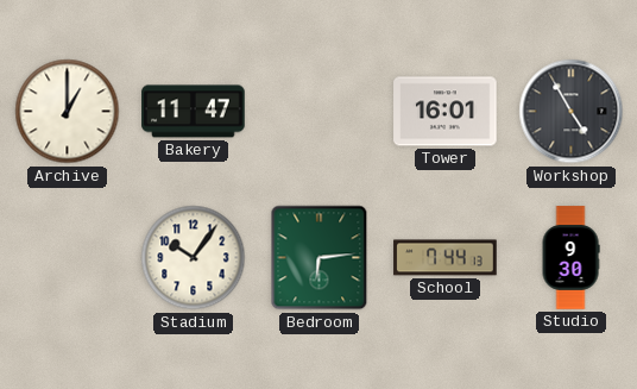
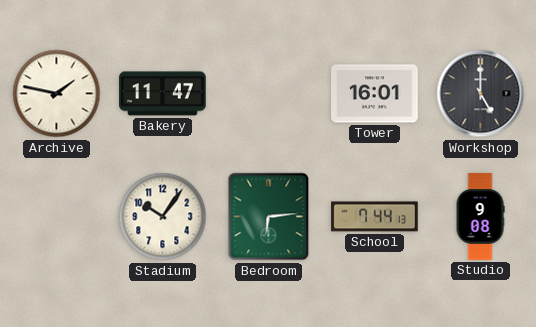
Archive: 1:00 -> 1:47 (57, 94)
Workshop: 4:55 -> 5:00 (481, 94)
Studio: 9:30 -> 9:08 (480, 217)
